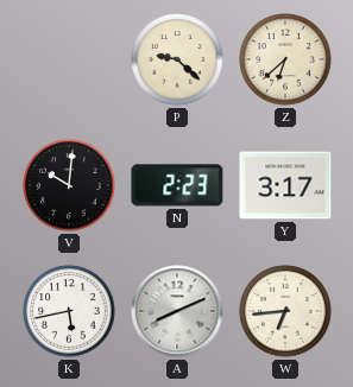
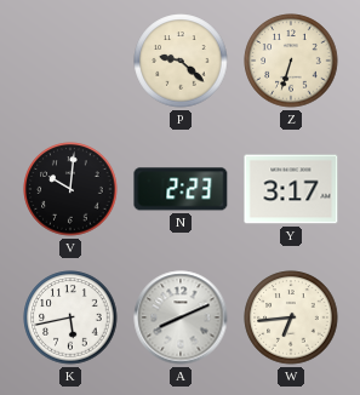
Z: 6:38 -> 6:33 (291, 61)
